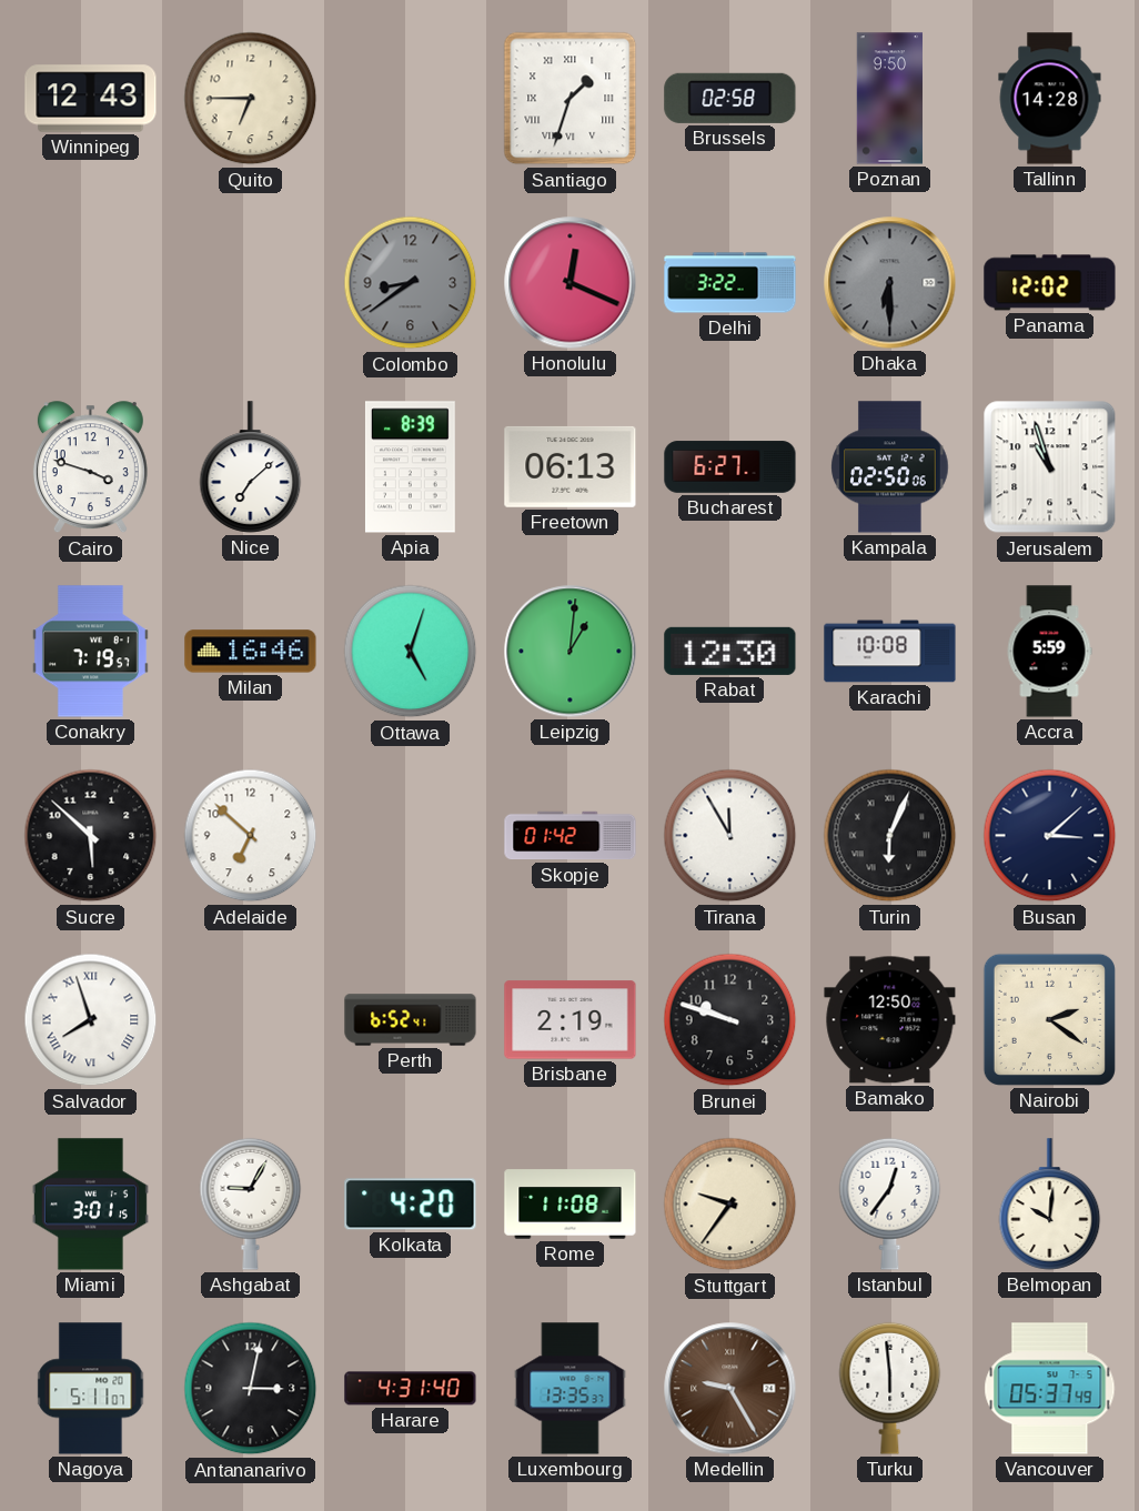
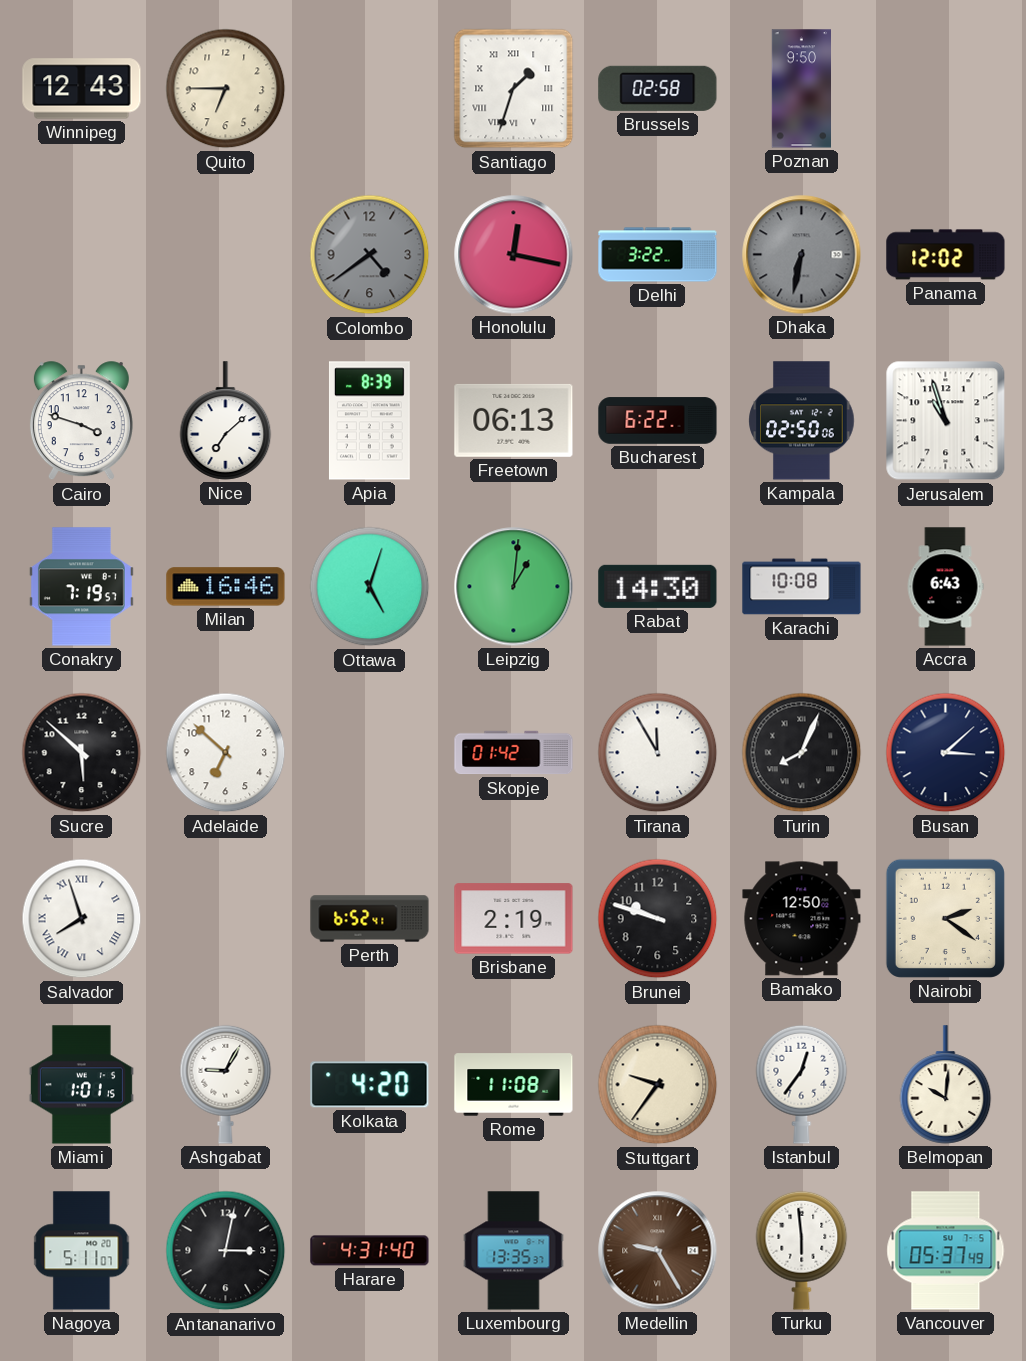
Tallinn: 14:28 -> none (1050, 99)
Colombo: 8:39 -> 4:39 (370, 255)
Honolulu: 12:19 -> 12:17 (514, 255)
Dhaka: 6:30 -> 6:32 (802, 255)
Bucharest: 6:27 -> 6:22 (658, 421)
Rabat: 12:30 -> 14:30 (658, 586)
Accra: 5:59 -> 6:43 (945, 587)
Turin: 6:04 -> 8:04 (802, 753)
Miami: 3:01 -> 1:01 (81, 1085)
